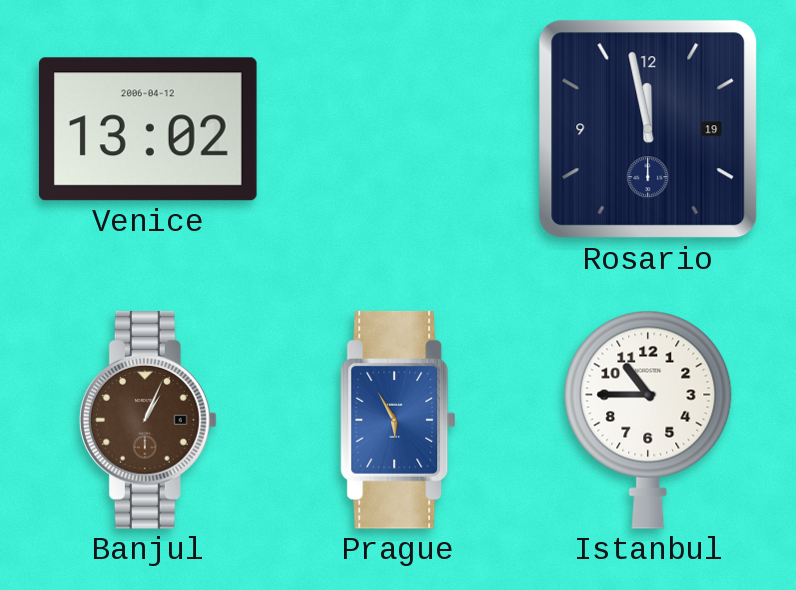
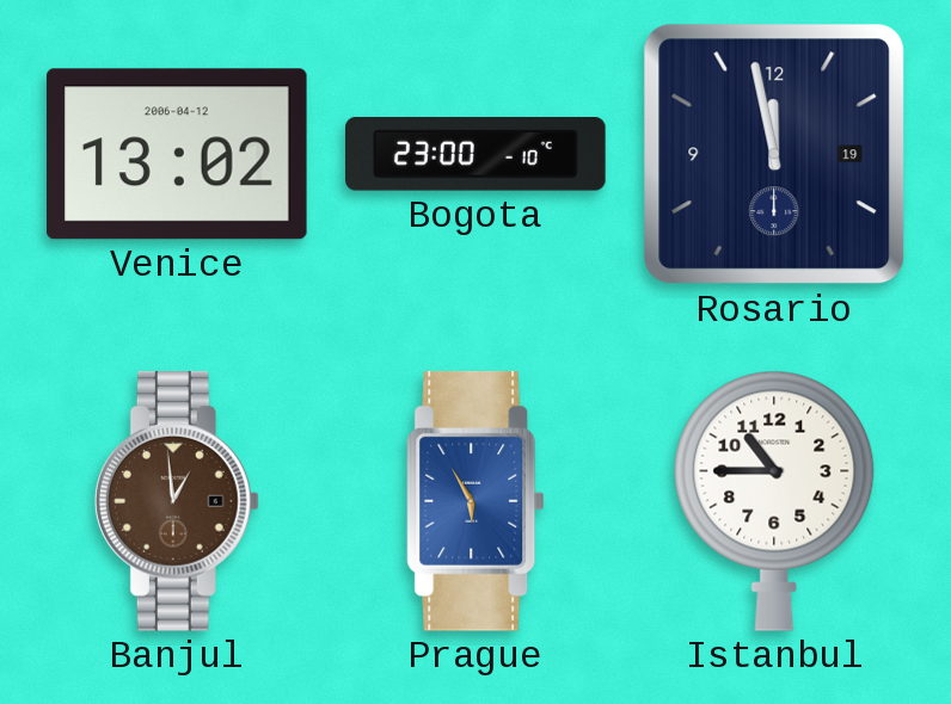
Bogota: none -> 23:00 (477, 154)
Banjul: 1:04 -> 12:59 (177, 501)
